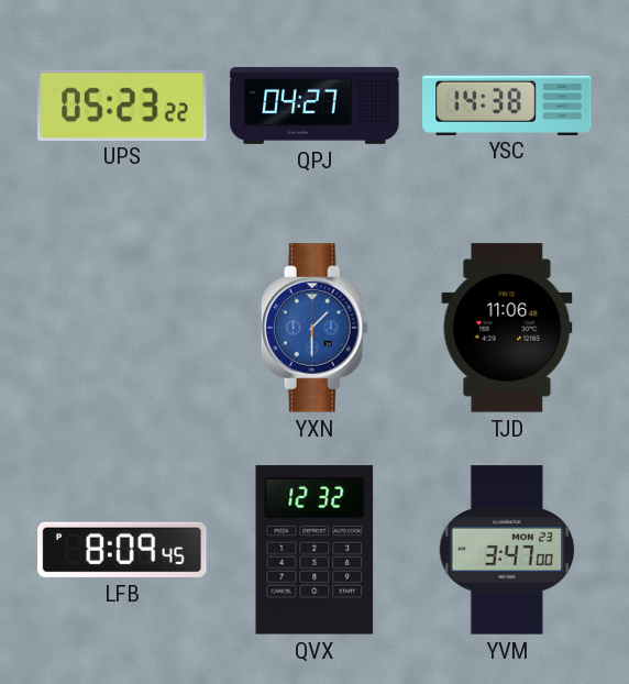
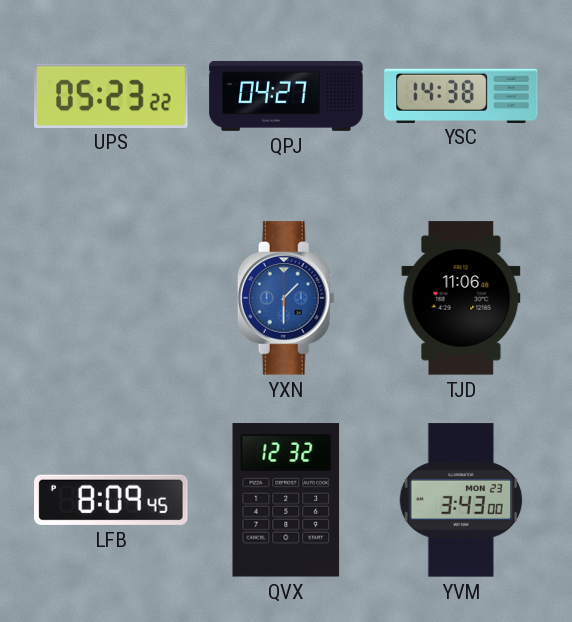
YVM: 3:47 -> 3:43 (461, 500)
